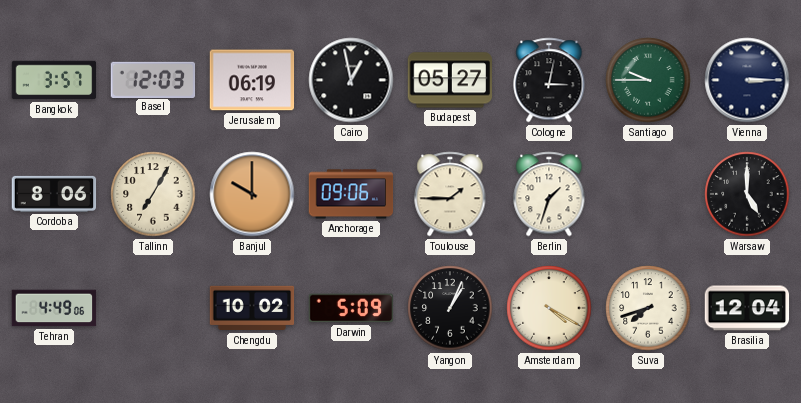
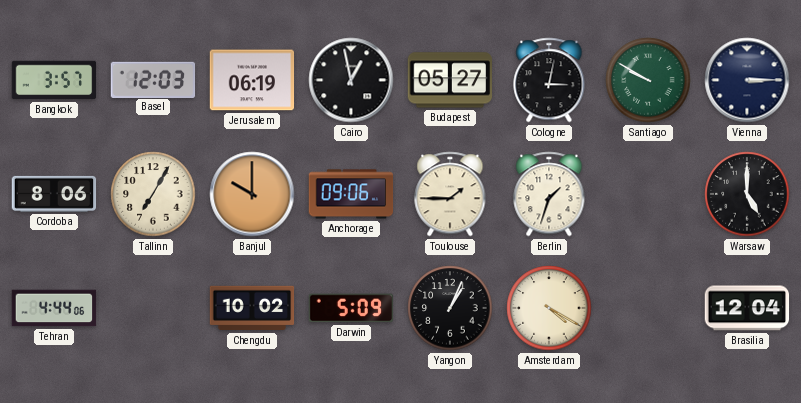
Santiago: 9:45 -> 9:50 (648, 80)
Tehran: 4:49 -> 4:44 (54, 308)
Suva: 7:42 -> none (648, 308)
